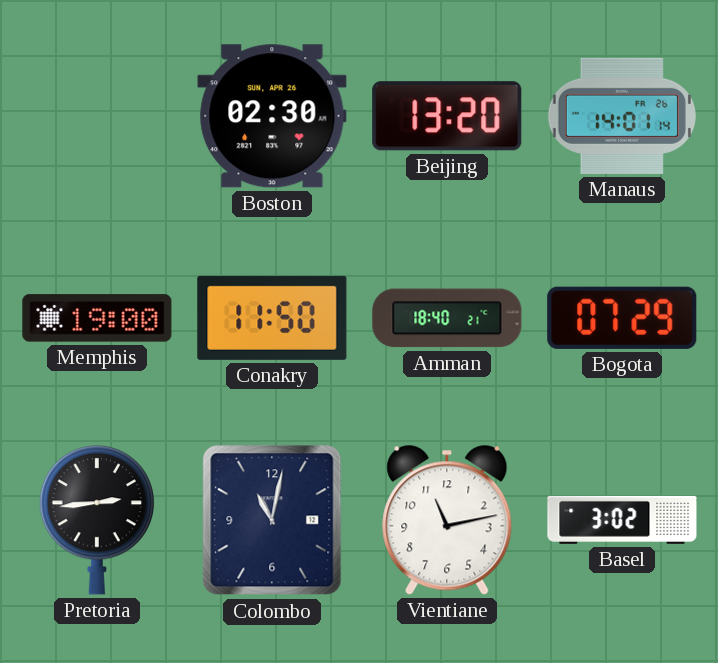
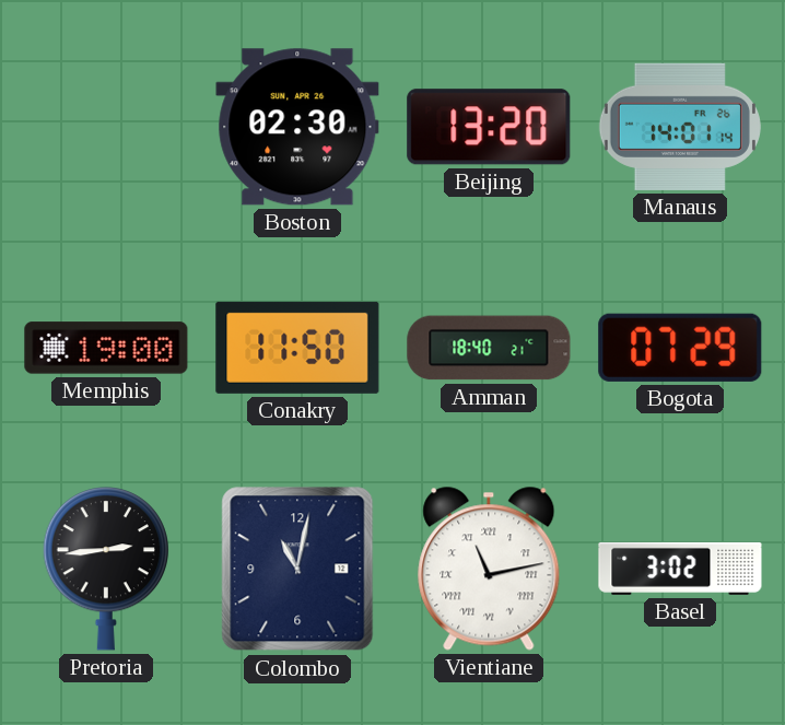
Vientiane numerals: Arabic -> Roman (489, 569)
